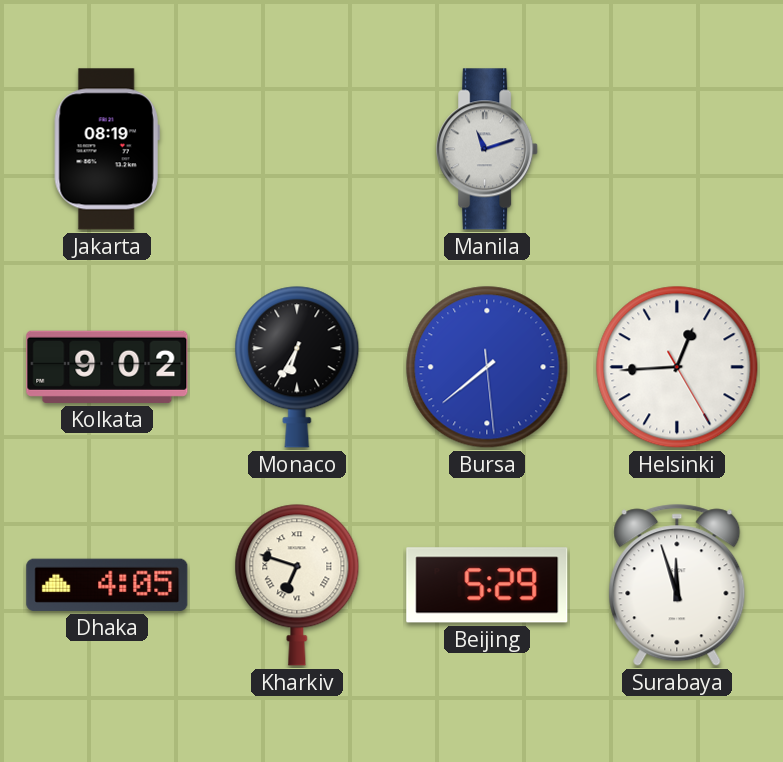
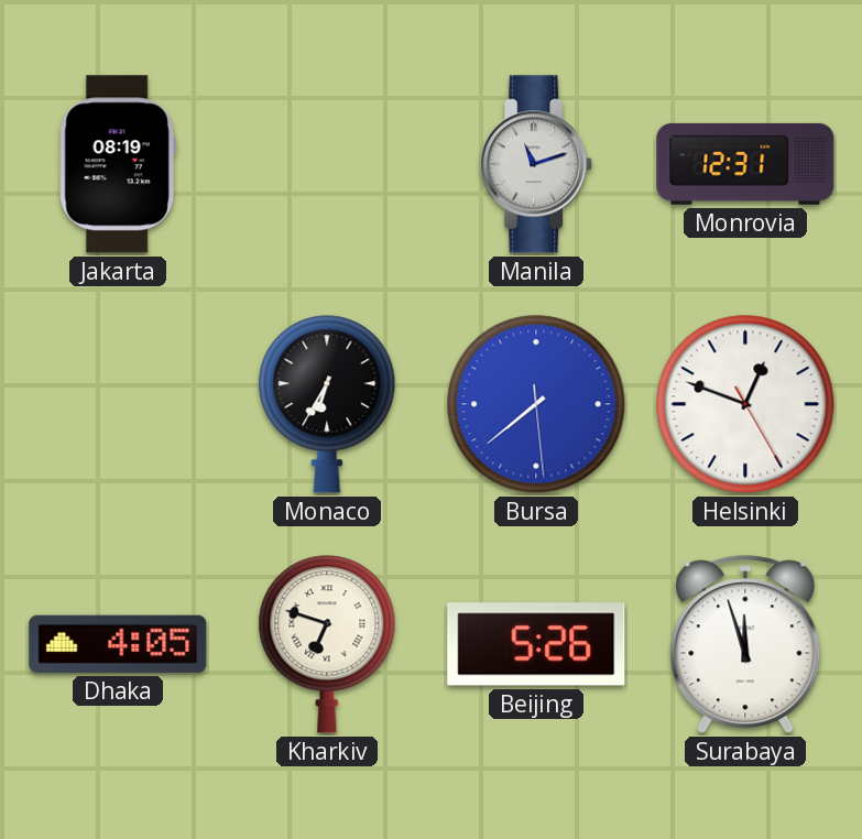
Monrovia: none -> 12:31 (745, 164)
Kolkata: 9:02 -> none (107, 367)
Helsinki: 12:44 -> 12:48 (745, 404)
Beijing: 5:29 -> 5:26 (536, 644)
